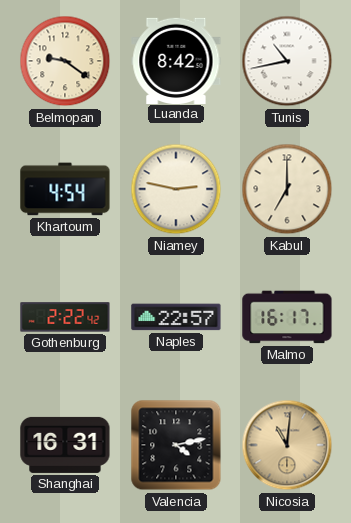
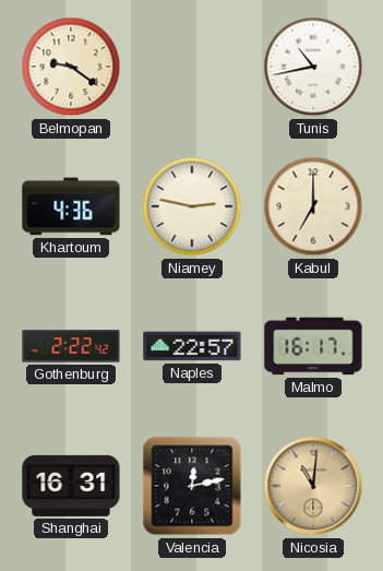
Luanda: 8:42 -> none (176, 60)
Khartoum: 4:54 -> 4:36 (71, 206)
Valencia: 4:13 -> 12:13 (192, 486)
